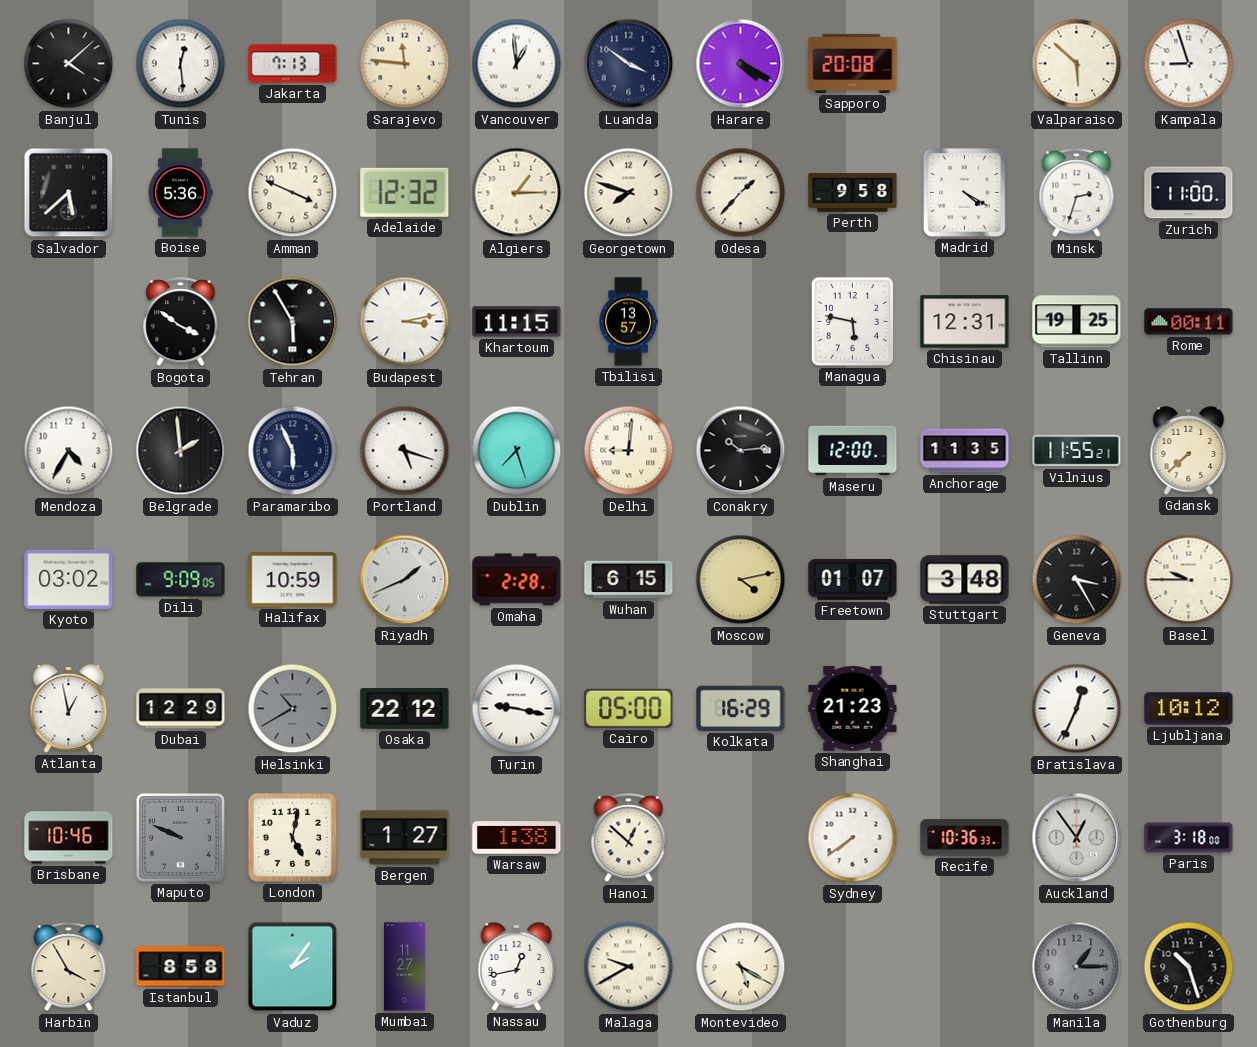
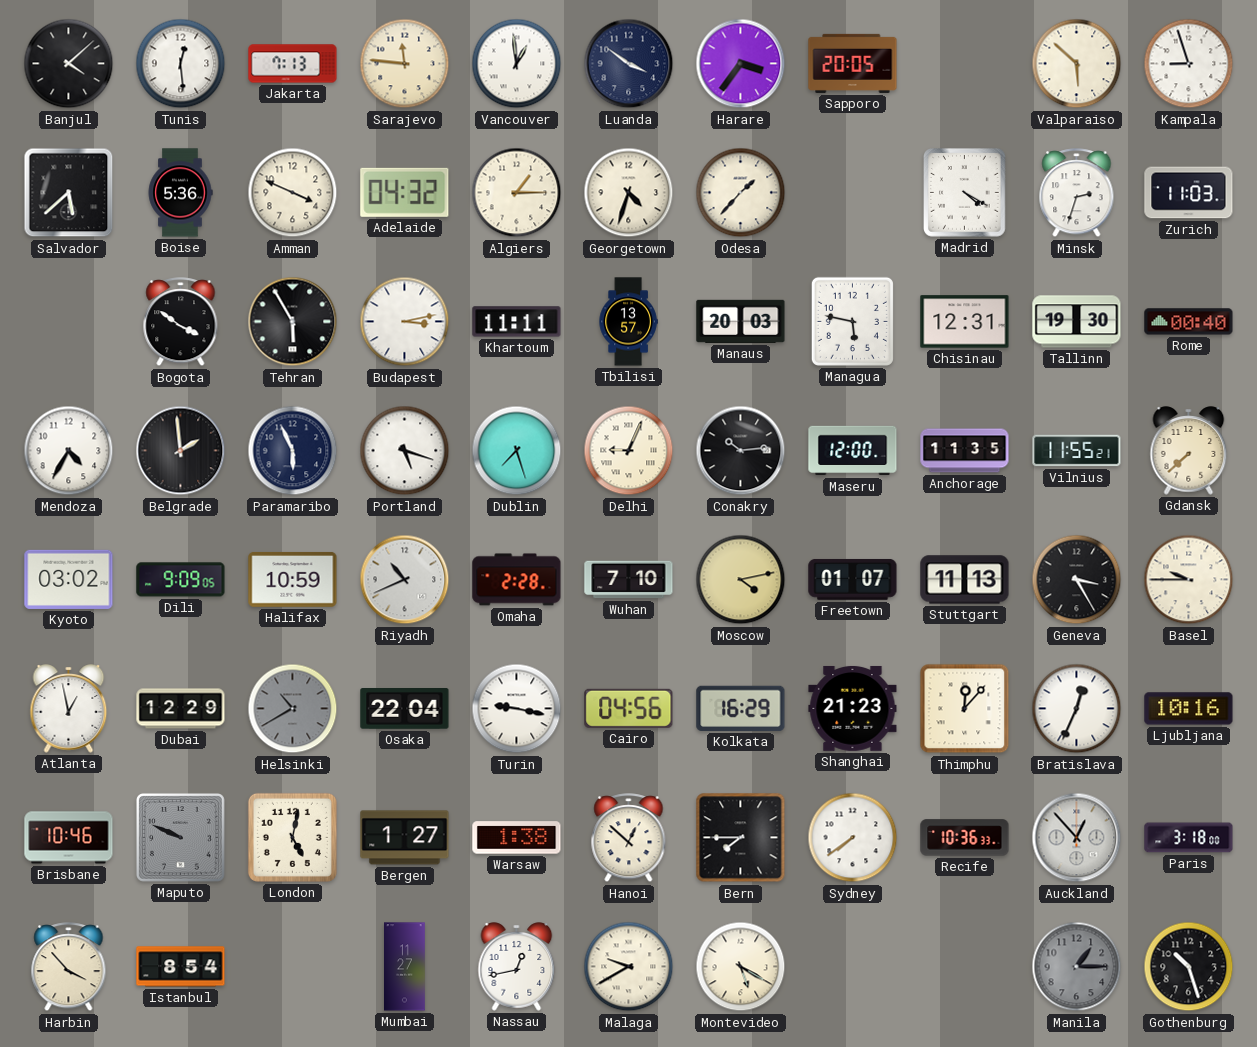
Harare: 4:20 -> 3:36 (741, 64)
Sapporo: 20:08 -> 20:05 (853, 63)
Adelaide: 12:32 -> 04:32 (405, 192)
Georgetown: 7:48 -> 4:33 (629, 193)
Perth: 9:58 -> none (853, 193)
Zurich: 11:00 -> 11:03 (1189, 193)
Khartoum: 11:15 -> 11:11 (517, 322)
Manaus: none -> 20:03 (741, 321)
Tallinn: 19:25 -> 19:30 (1077, 322)
Rome: 00:11 -> 00:40 (1189, 322)
Delhi: 9:01 -> 9:04 (629, 451)
Riyadh: 1:41 -> 10:41 (405, 580)
Wuhan: 6:15 -> 7:10 (629, 580)
Stuttgart: 3:48 -> 11:13 (965, 580)
Osaka: 22:12 -> 22:04 (405, 709)
Cairo: 05:00 -> 04:56 (629, 708)
Thimphu: none -> 12:07 (965, 709)
Ljubljana: 10:12 -> 10:16 (1189, 709)
Bern: none -> 7:45 (741, 838)
Auckland: 12:54 -> 12:53 (1077, 838)
Harbin: 3:55 -> 3:53 (69, 967)
Istanbul: 8:58 -> 8:54 (181, 967)
Vaduz: 2:06 -> none (293, 967)
